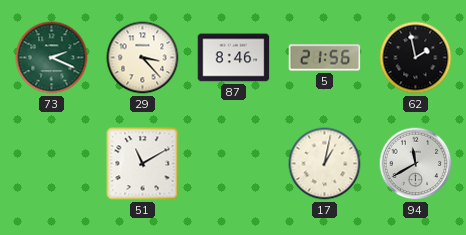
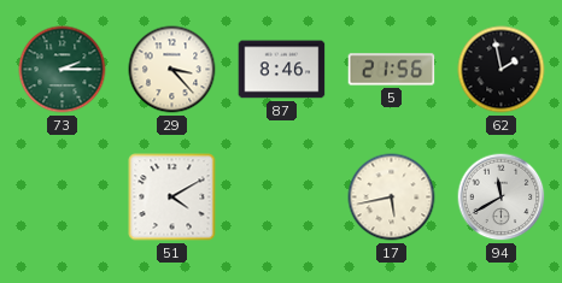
73: 2:19 -> 2:15 (63, 70)
51: 11:10 -> 4:10 (172, 197)
17: 1:02 -> 5:43 (392, 197)
